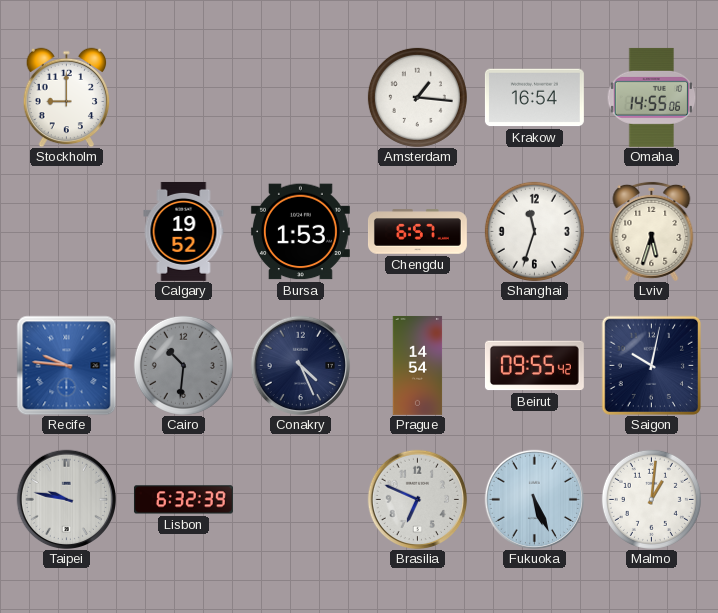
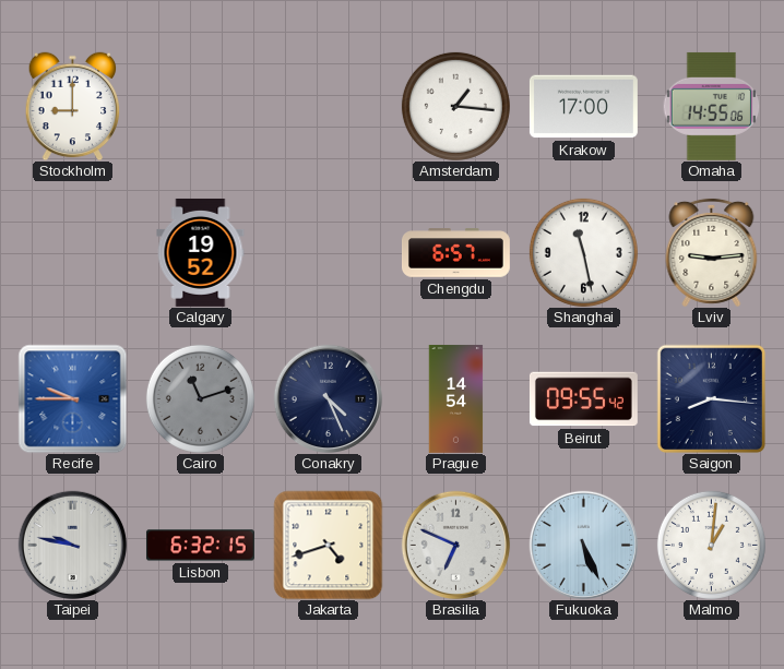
Krakow: 16:54 -> 17:00 (583, 107)
Bursa: 1:53 -> none (300, 232)
Shanghai: 11:33 -> 11:28 (583, 252)
Lviv: 5:33 -> 9:14 (712, 252)
Recife: 9:46 -> 9:45 (72, 398)
Cairo: 10:31 -> 11:12 (200, 398)
Saigon: 10:02 -> 8:16 (711, 398)
Lisbon: 6:32:39 -> 6:32:15 (200, 546)
Jakarta: none -> 4:42 (328, 545)
